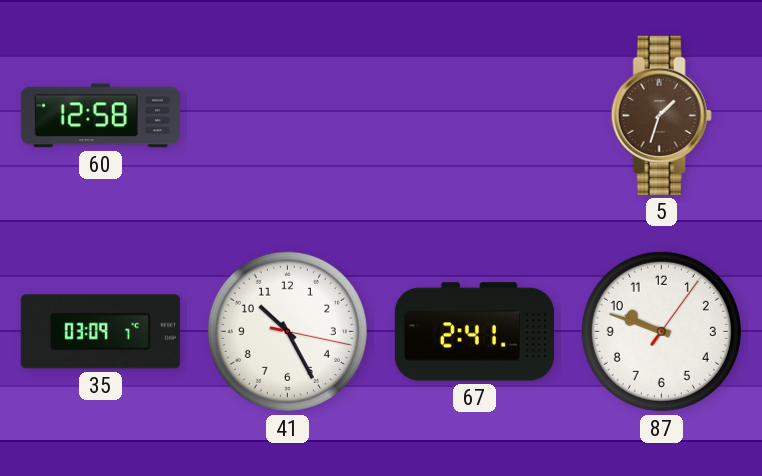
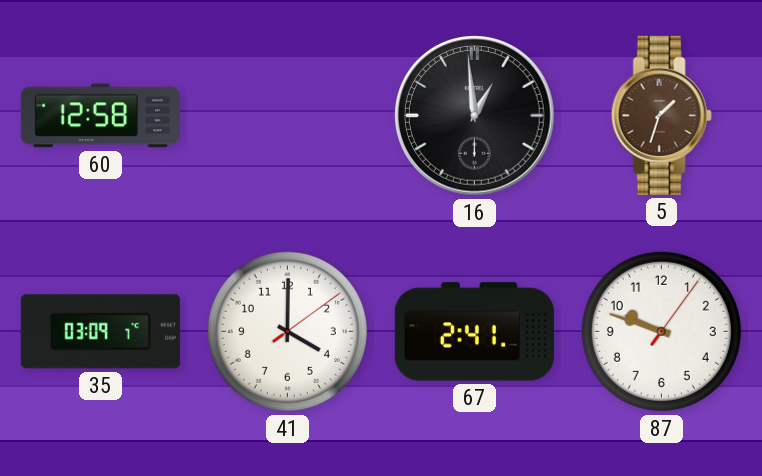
16: none -> 12:59 (475, 116)
41: 10:25 -> 4:00 (287, 331)
